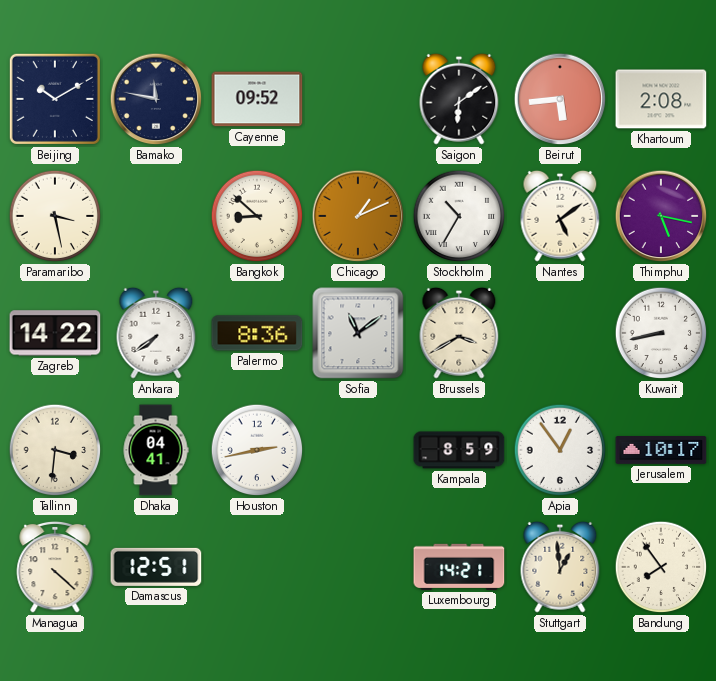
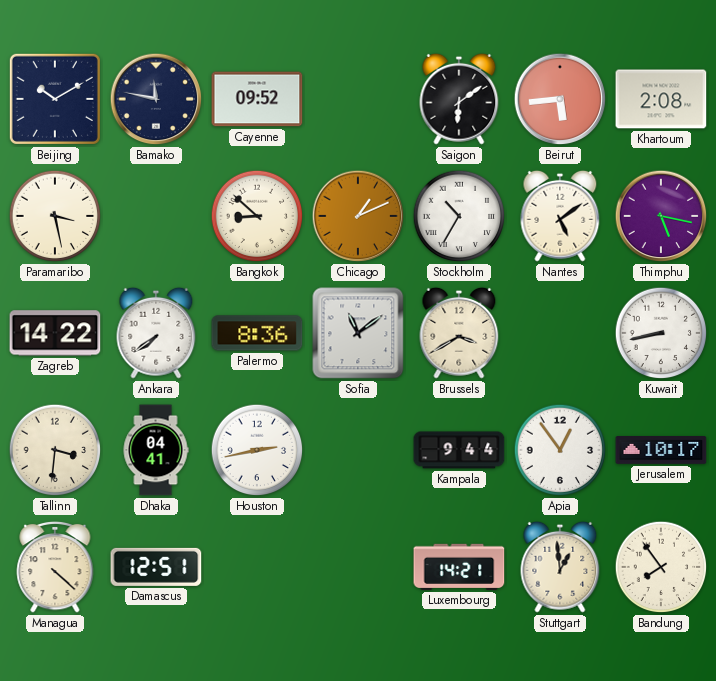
Kampala: 8:59 -> 9:44 (459, 450)
